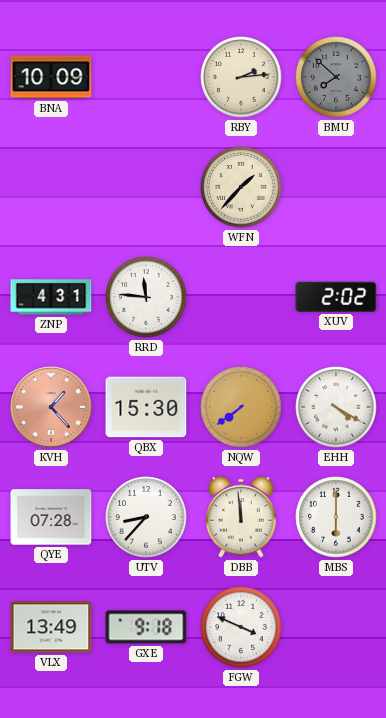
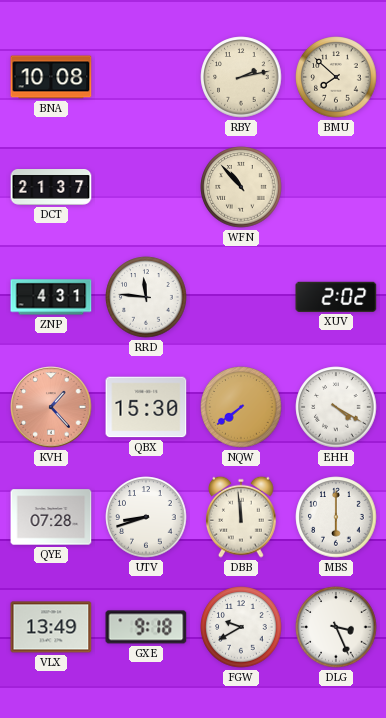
BNA: 10:09 -> 10:08 (51, 77)
RBY: 2:14 -> 2:13 (241, 77)
BMU dial: grey -> cream (336, 77)
DCT: none -> 21:37 (51, 188)
WFN: 1:37 -> 10:53 (241, 187)
UTV: 8:37 -> 8:42 (146, 517)
FGW: 3:49 -> 9:40 (241, 627)
DLG: none -> 3:26 (336, 627)
